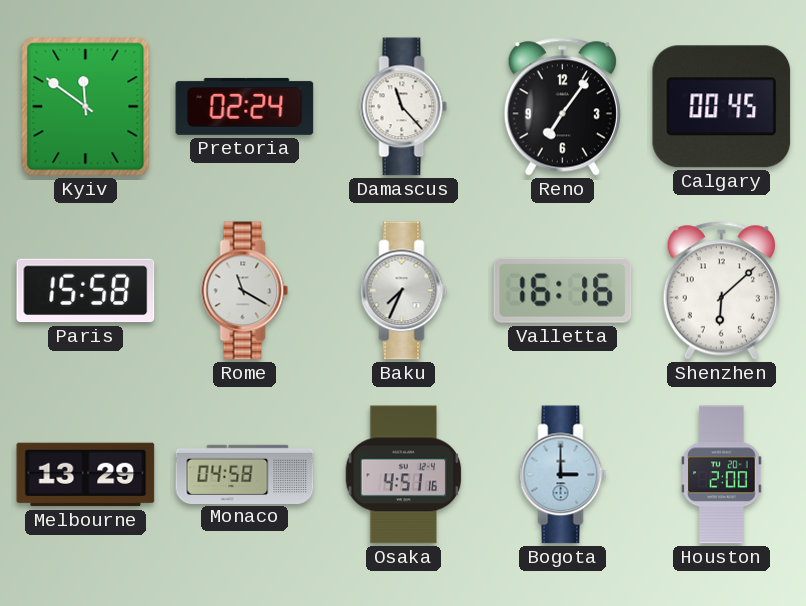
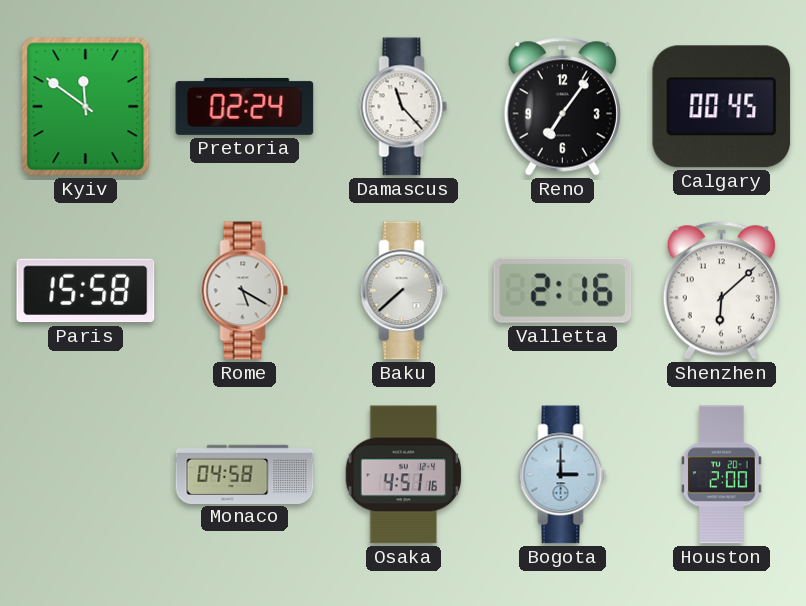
Rome: 11:20 -> 5:20 (245, 291)
Baku: 7:34 -> 7:38 (404, 291)
Valletta: 16:16 -> 2:16 (563, 290)
Melbourne: 13:29 -> none (86, 475)
